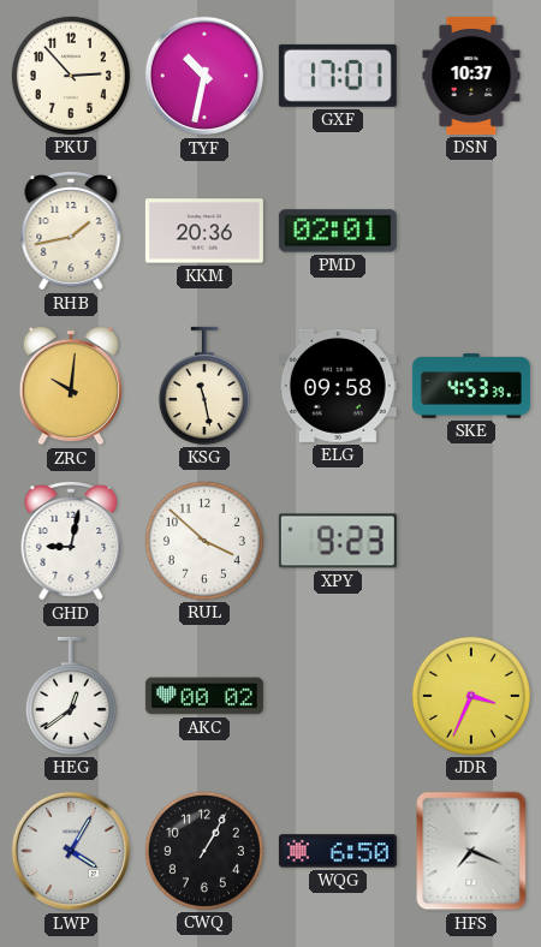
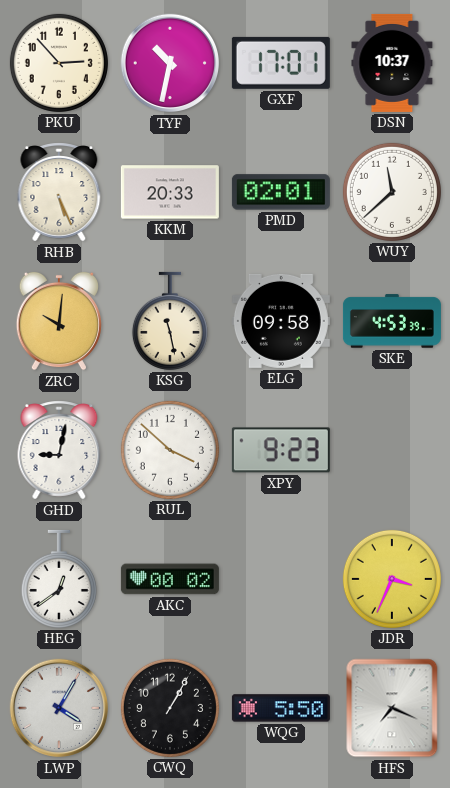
RHB: 1:43 -> 5:26 (59, 192)
KKM: 20:36 -> 20:33 (170, 192)
WUY: none -> 11:38 (392, 192)
WQG: 6:50 -> 5:50 (281, 708)
